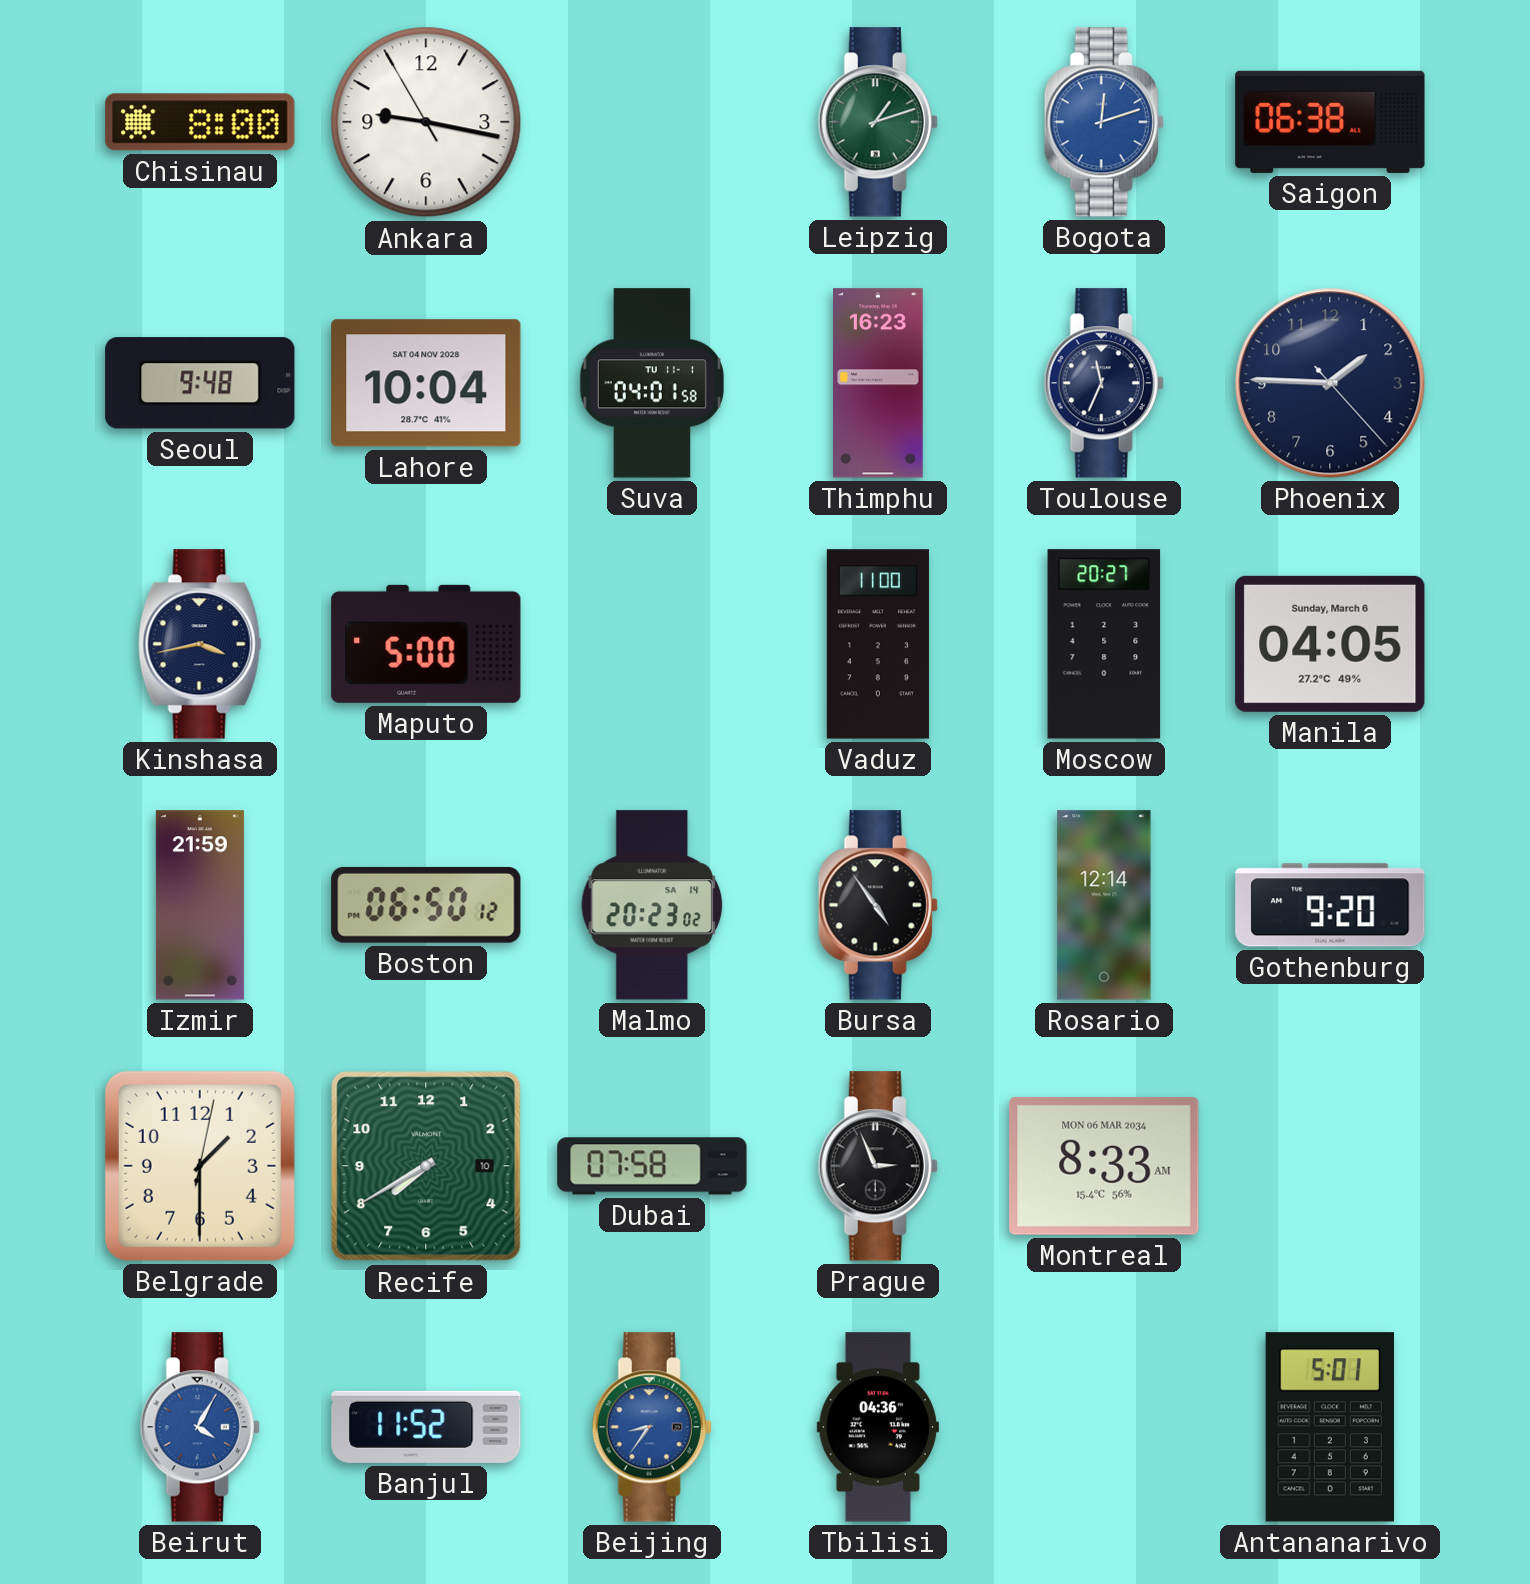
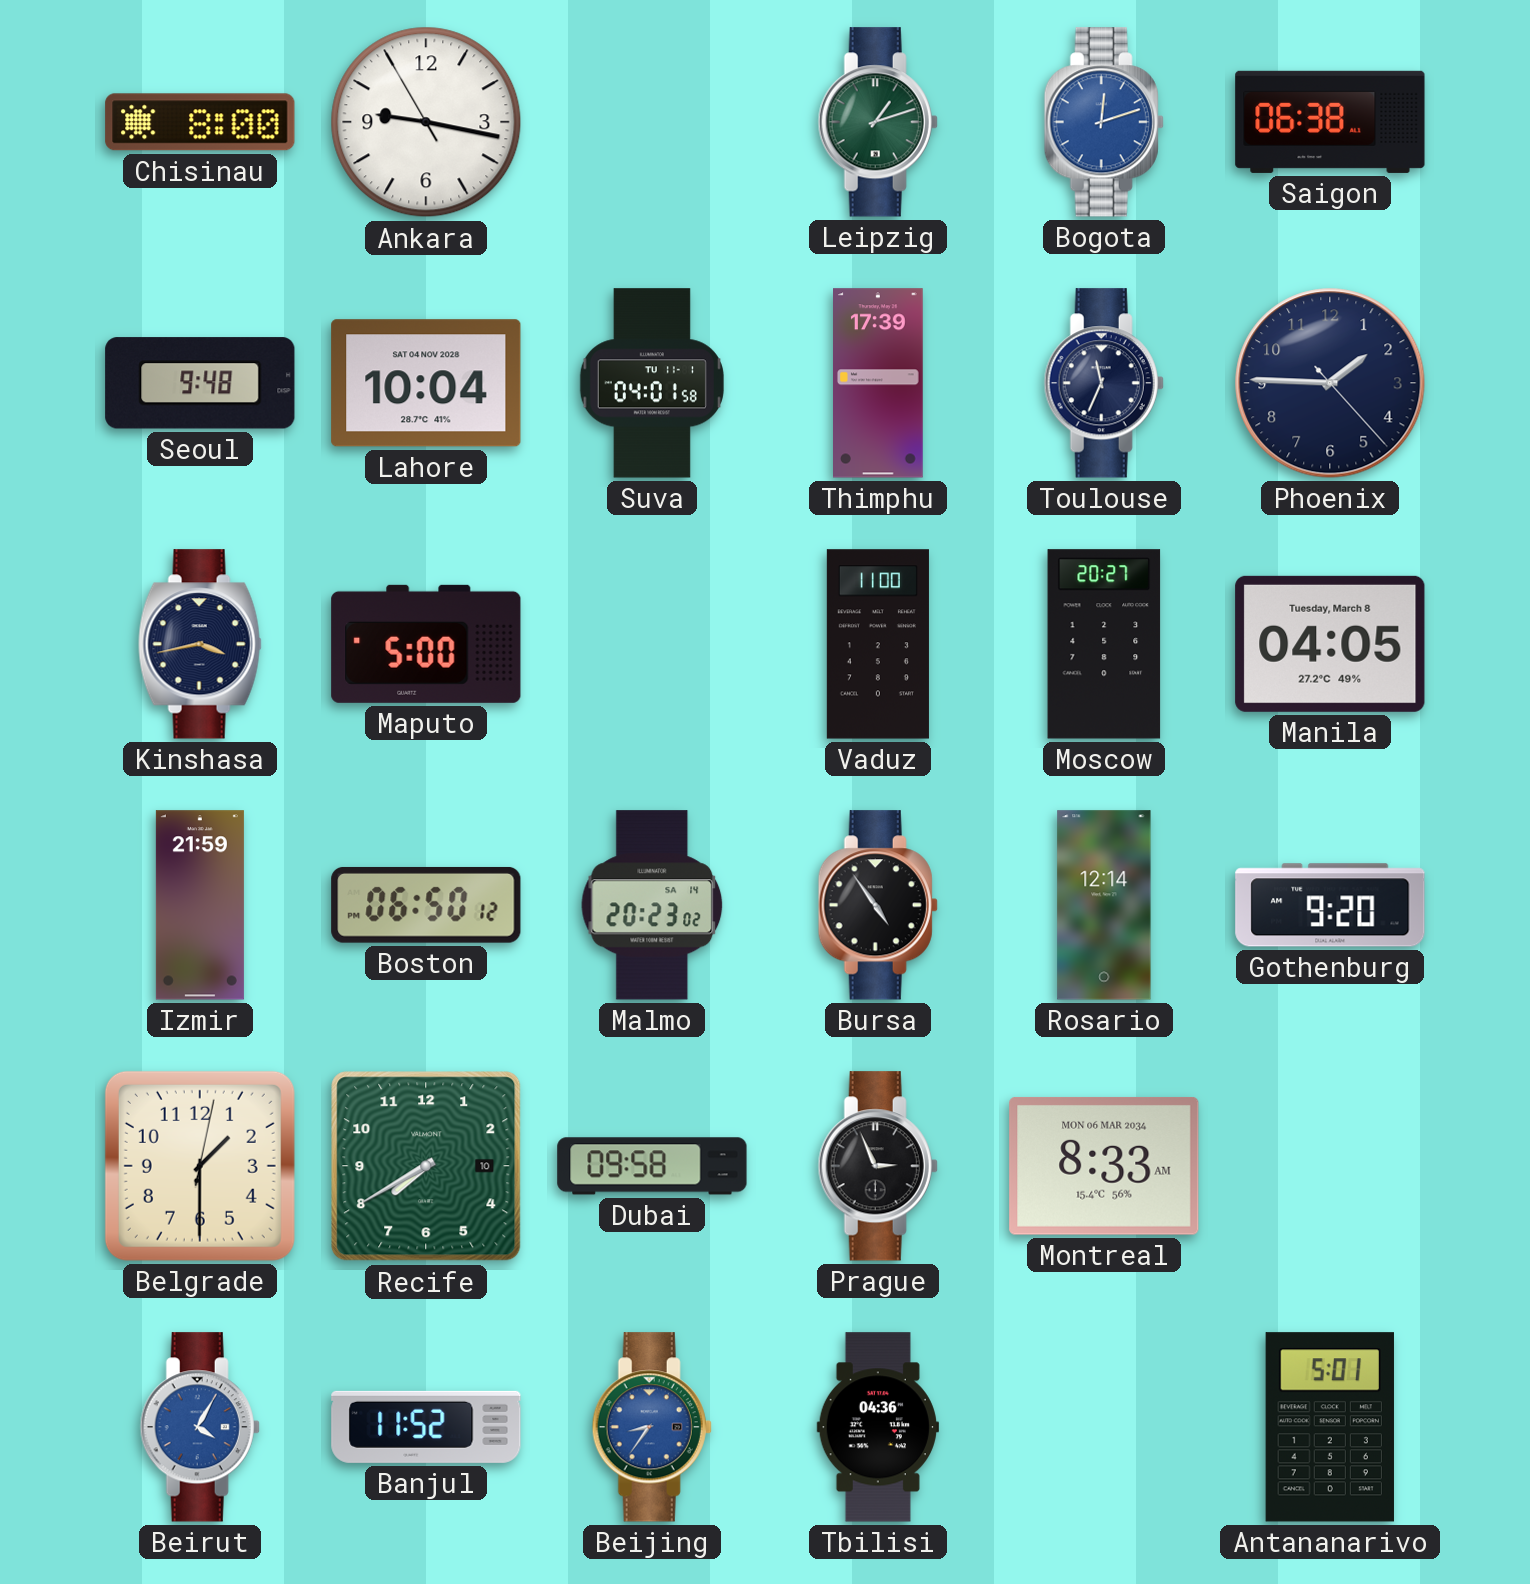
Thimphu: 16:23 -> 17:39 (879, 383)
Manila date: Sunday, March 6 -> Tuesday, March 8 (1330, 644)
Dubai: 07:58 -> 09:58 (652, 1166)
